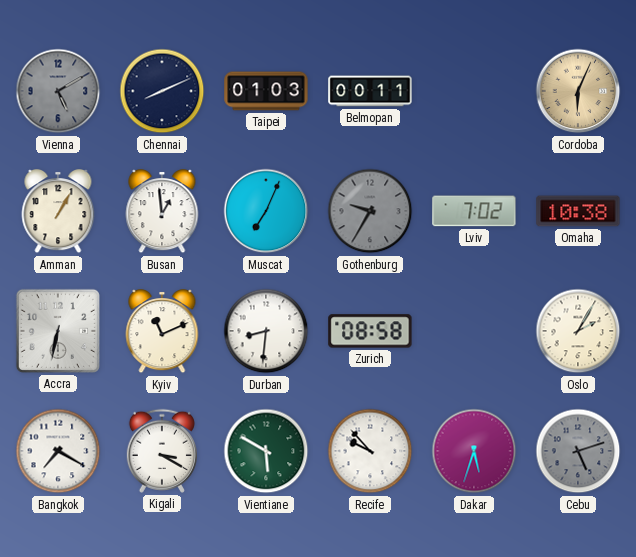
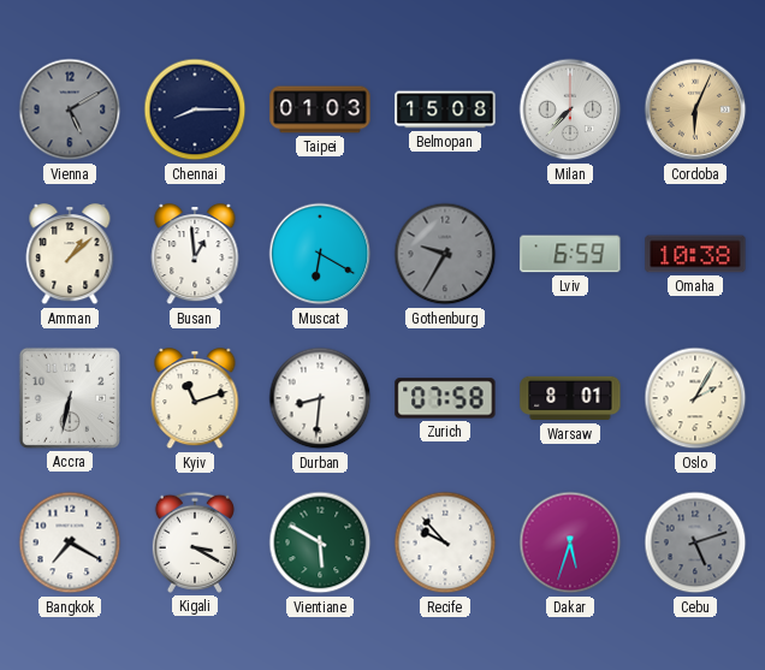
Chennai: 8:11 -> 8:15 (195, 109)
Belmopan: 00:11 -> 15:08 (445, 109)
Milan: none -> 7:37 (570, 109)
Amman: 1:05 -> 1:08 (70, 255)
Muscat: 7:04 -> 6:20 (320, 254)
Lviv: 7:02 -> 6:59 (570, 254)
Kyiv: 11:11 -> 11:12 (195, 399)
Zurich: 08:58 -> 07:58 (445, 398)
Warsaw: none -> 8:01 (570, 398)
